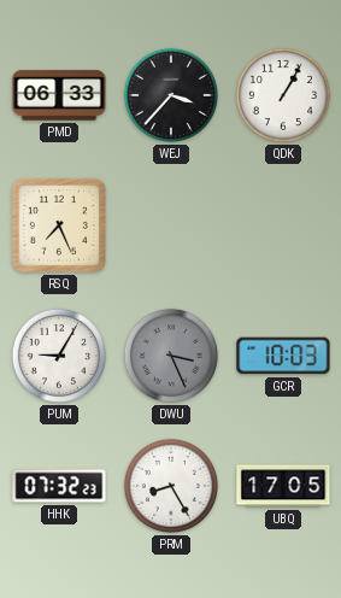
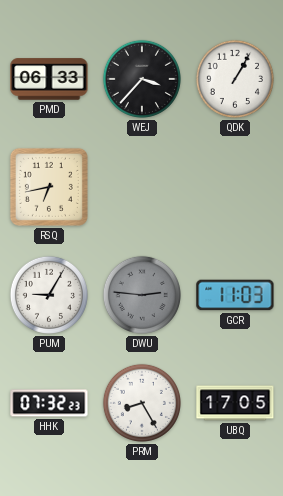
RSQ: 7:26 -> 6:43 (49, 187)
DWU: 3:26 -> 2:46 (142, 295)
GCR: 10:03 -> 11:03 (235, 295)
